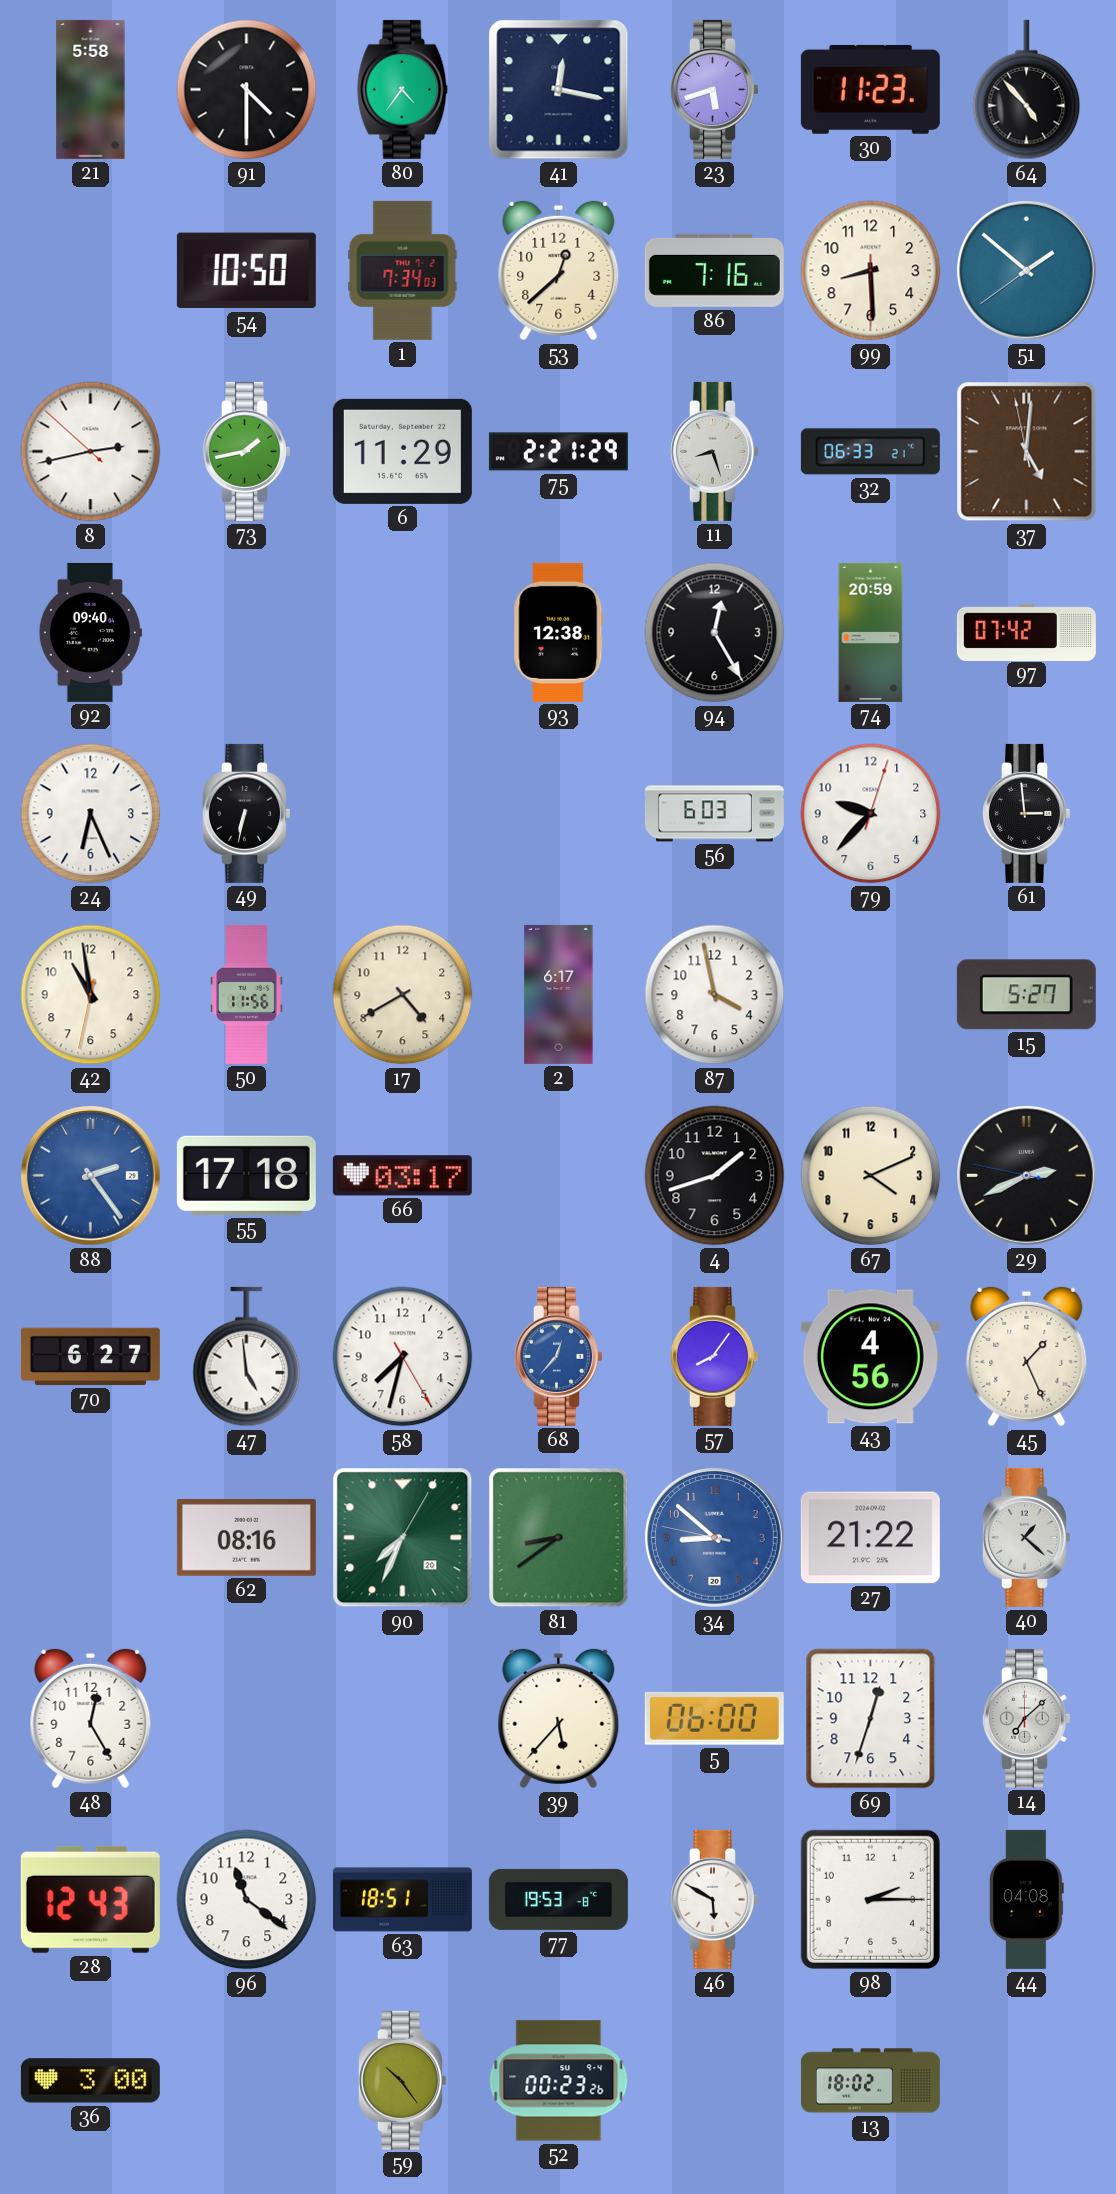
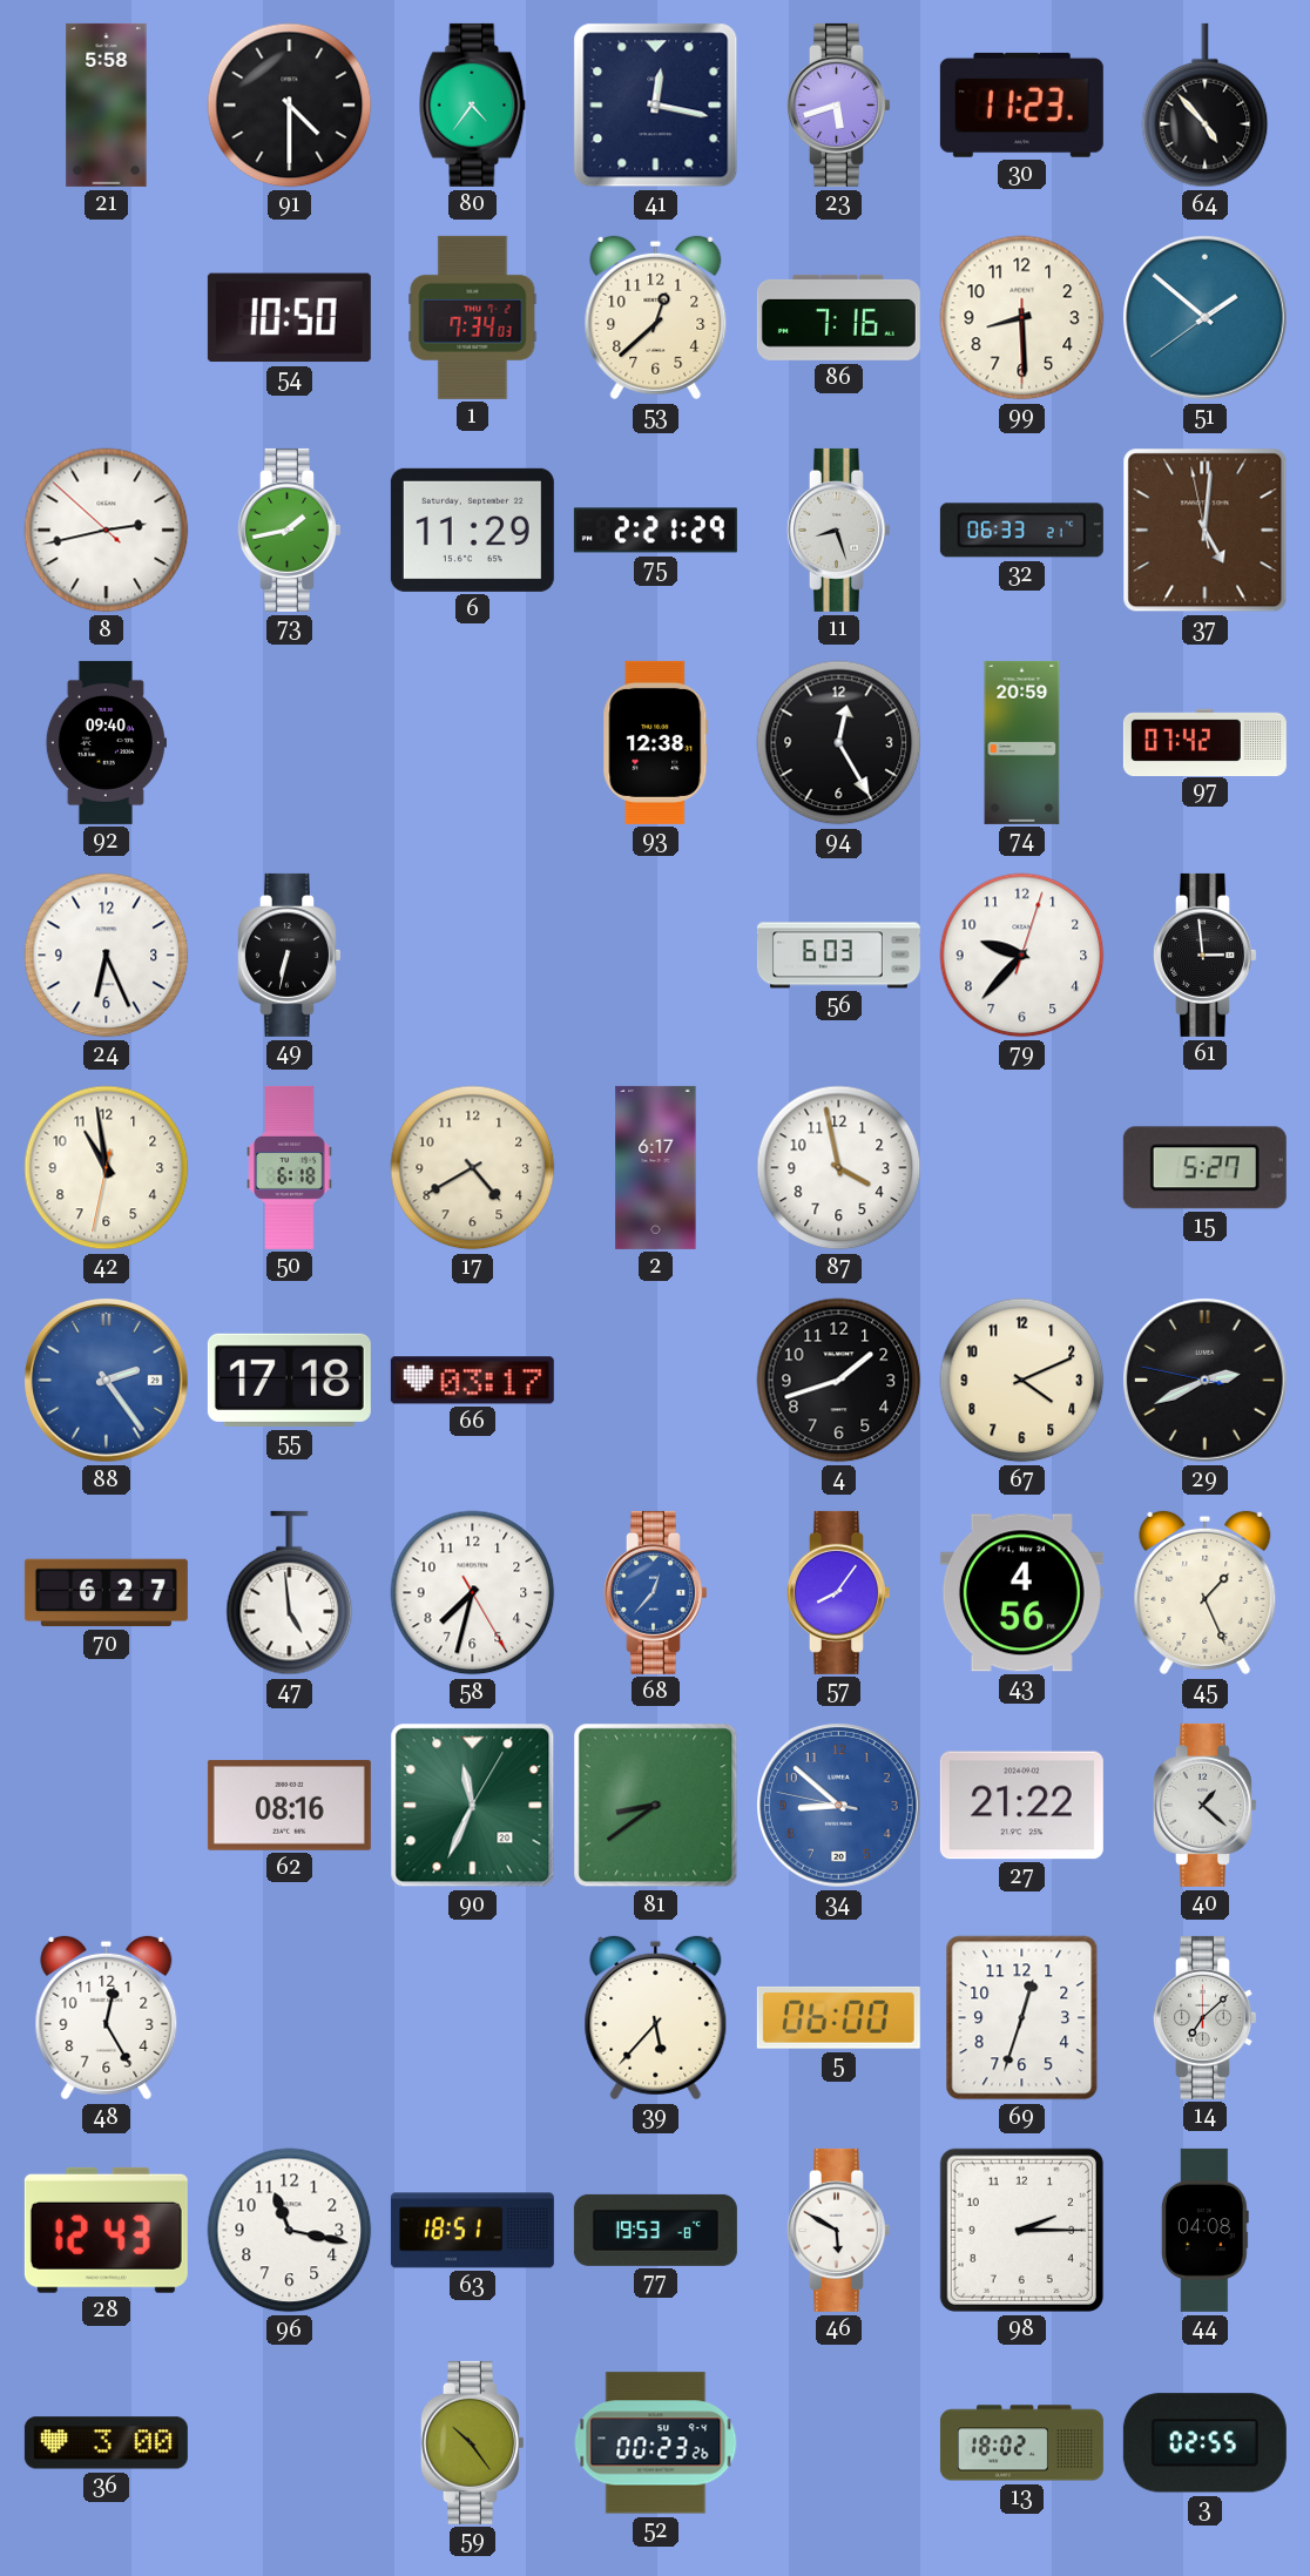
50: 11:56 -> 6:18 (290, 1167)
90: 7:34 -> 11:34 (473, 1806)
96: 11:21 -> 11:17 (290, 2231)
3: none -> 02:55 (1204, 2443)
